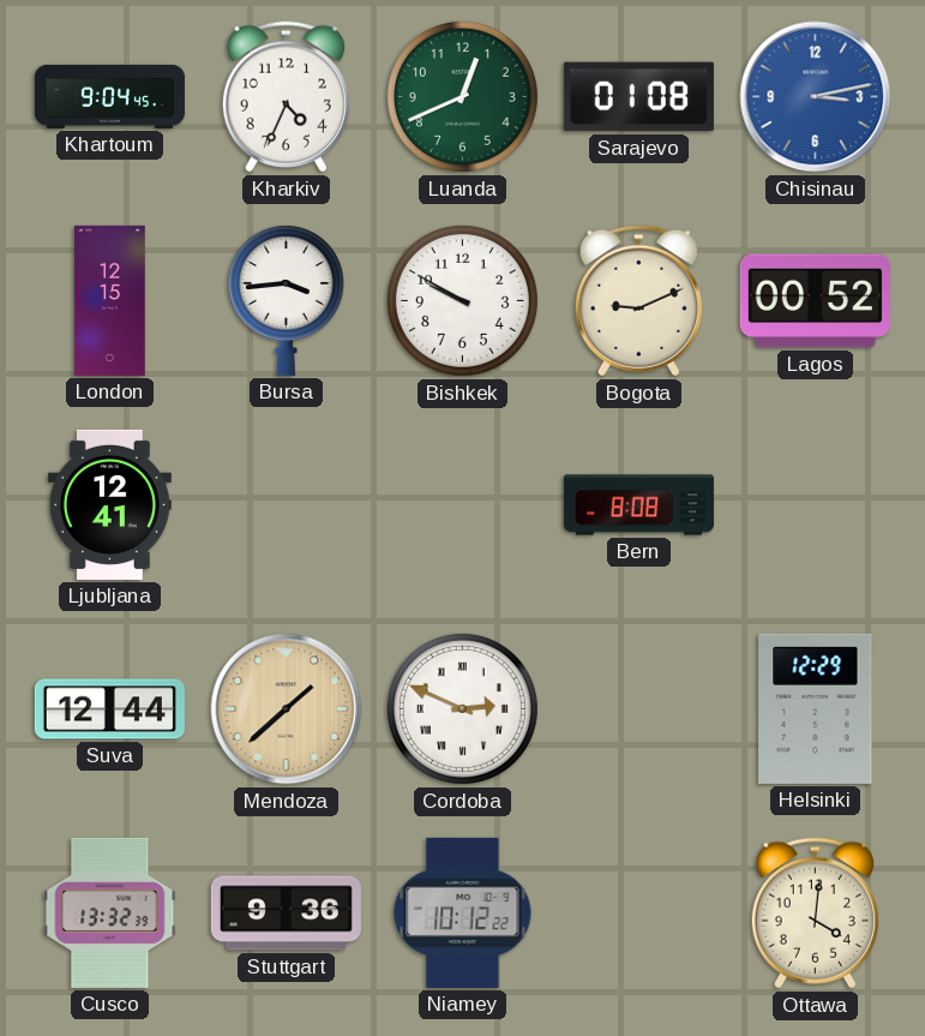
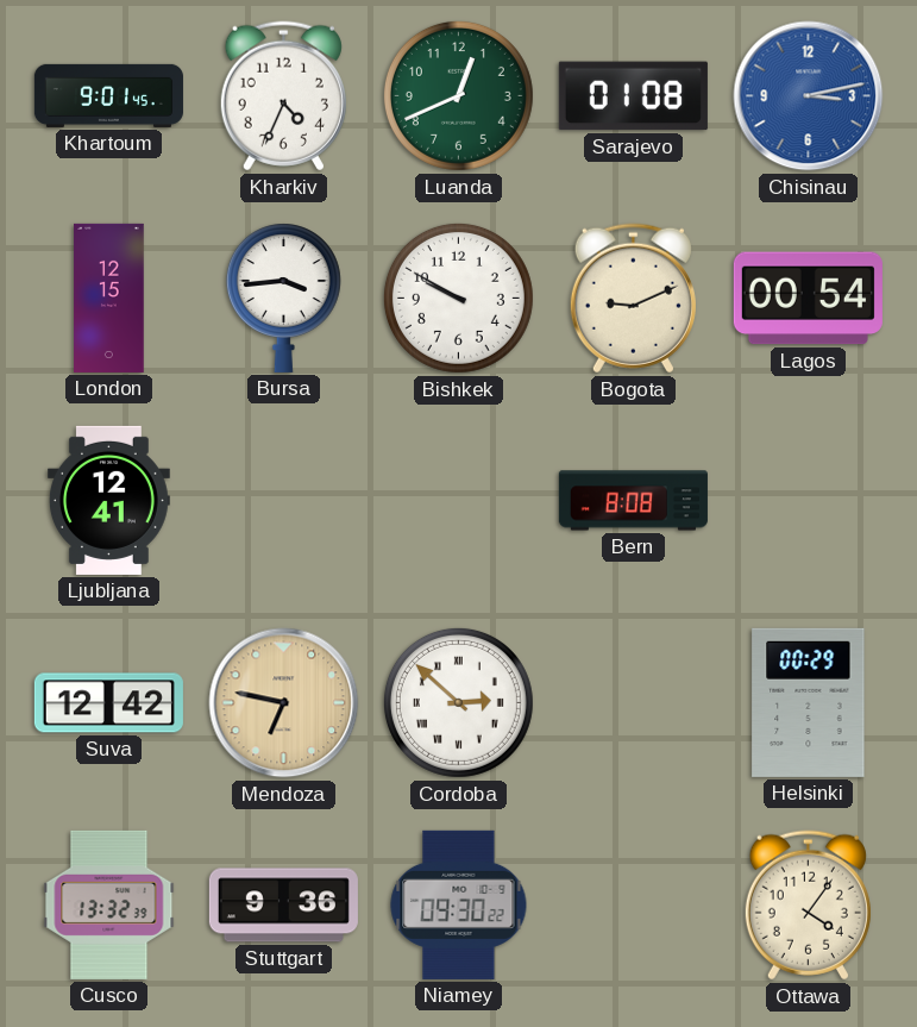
Khartoum: 9:04 -> 9:01 (108, 95)
Lagos: 00:52 -> 00:54 (808, 299)
Suva: 12:44 -> 12:42 (108, 703)
Mendoza: 1:38 -> 6:47 (284, 703)
Cordoba: 2:49 -> 2:52 (458, 702)
Helsinki: 12:29 -> 00:29 (809, 702)
Niamey: 10:12 -> 09:30 (459, 904)
Ottawa: 4:01 -> 4:06 (808, 906)
